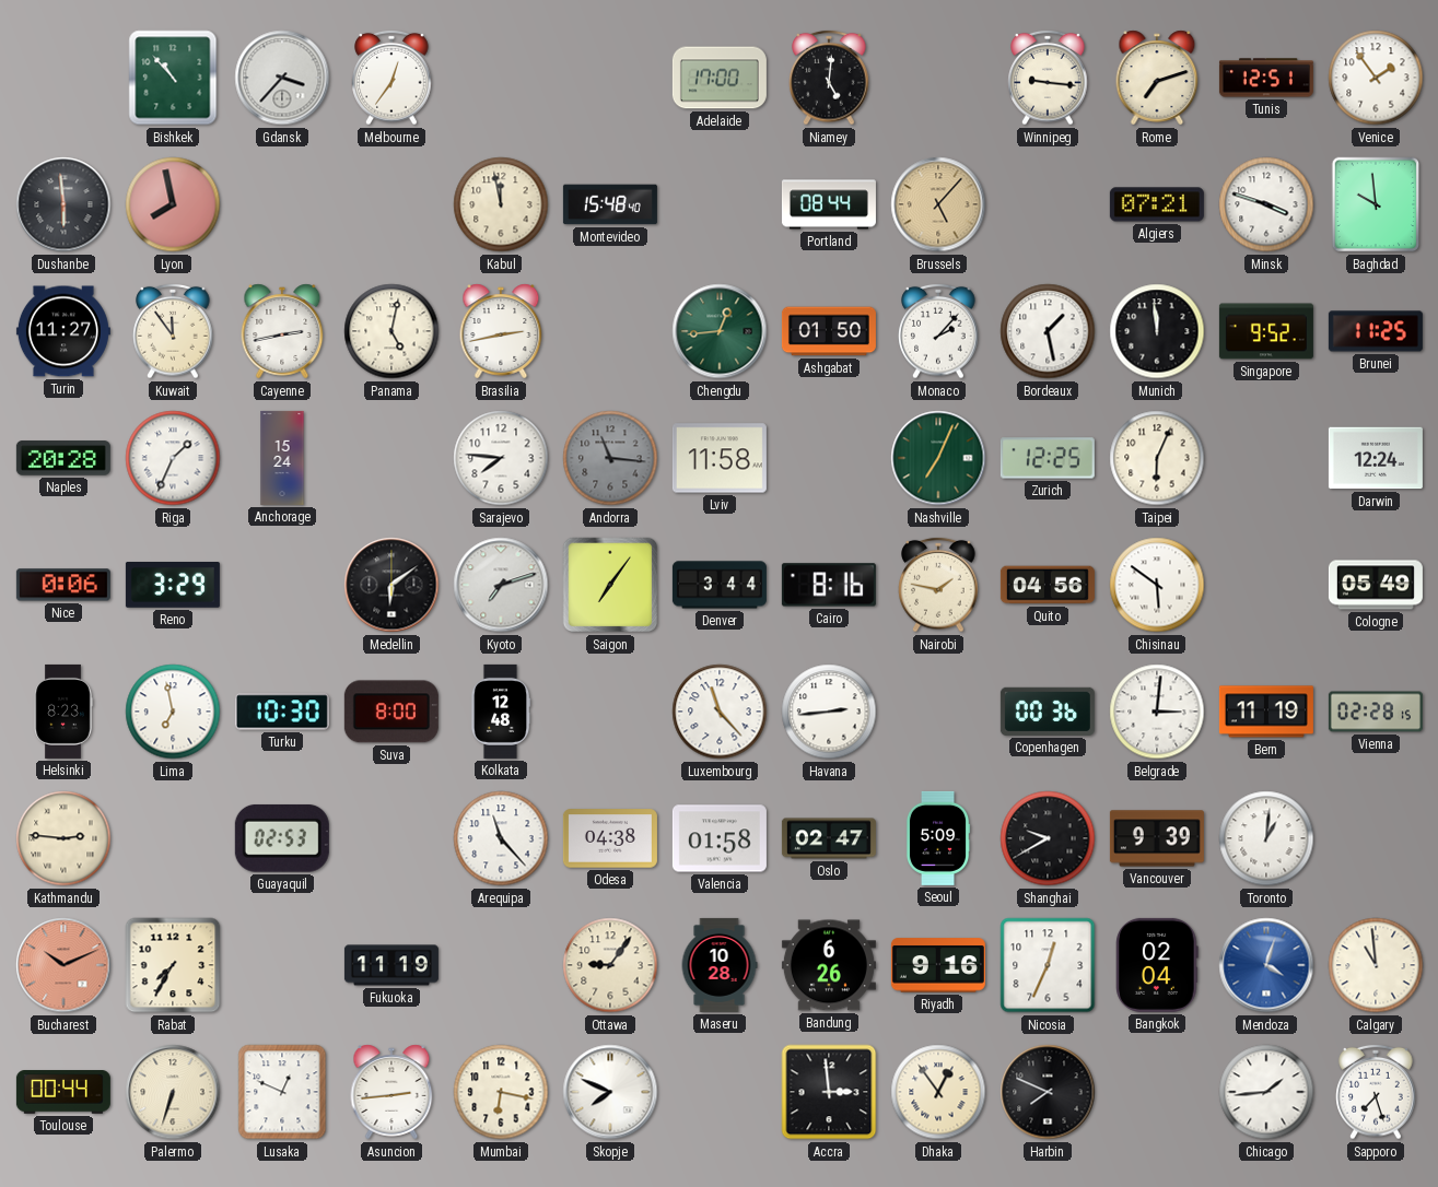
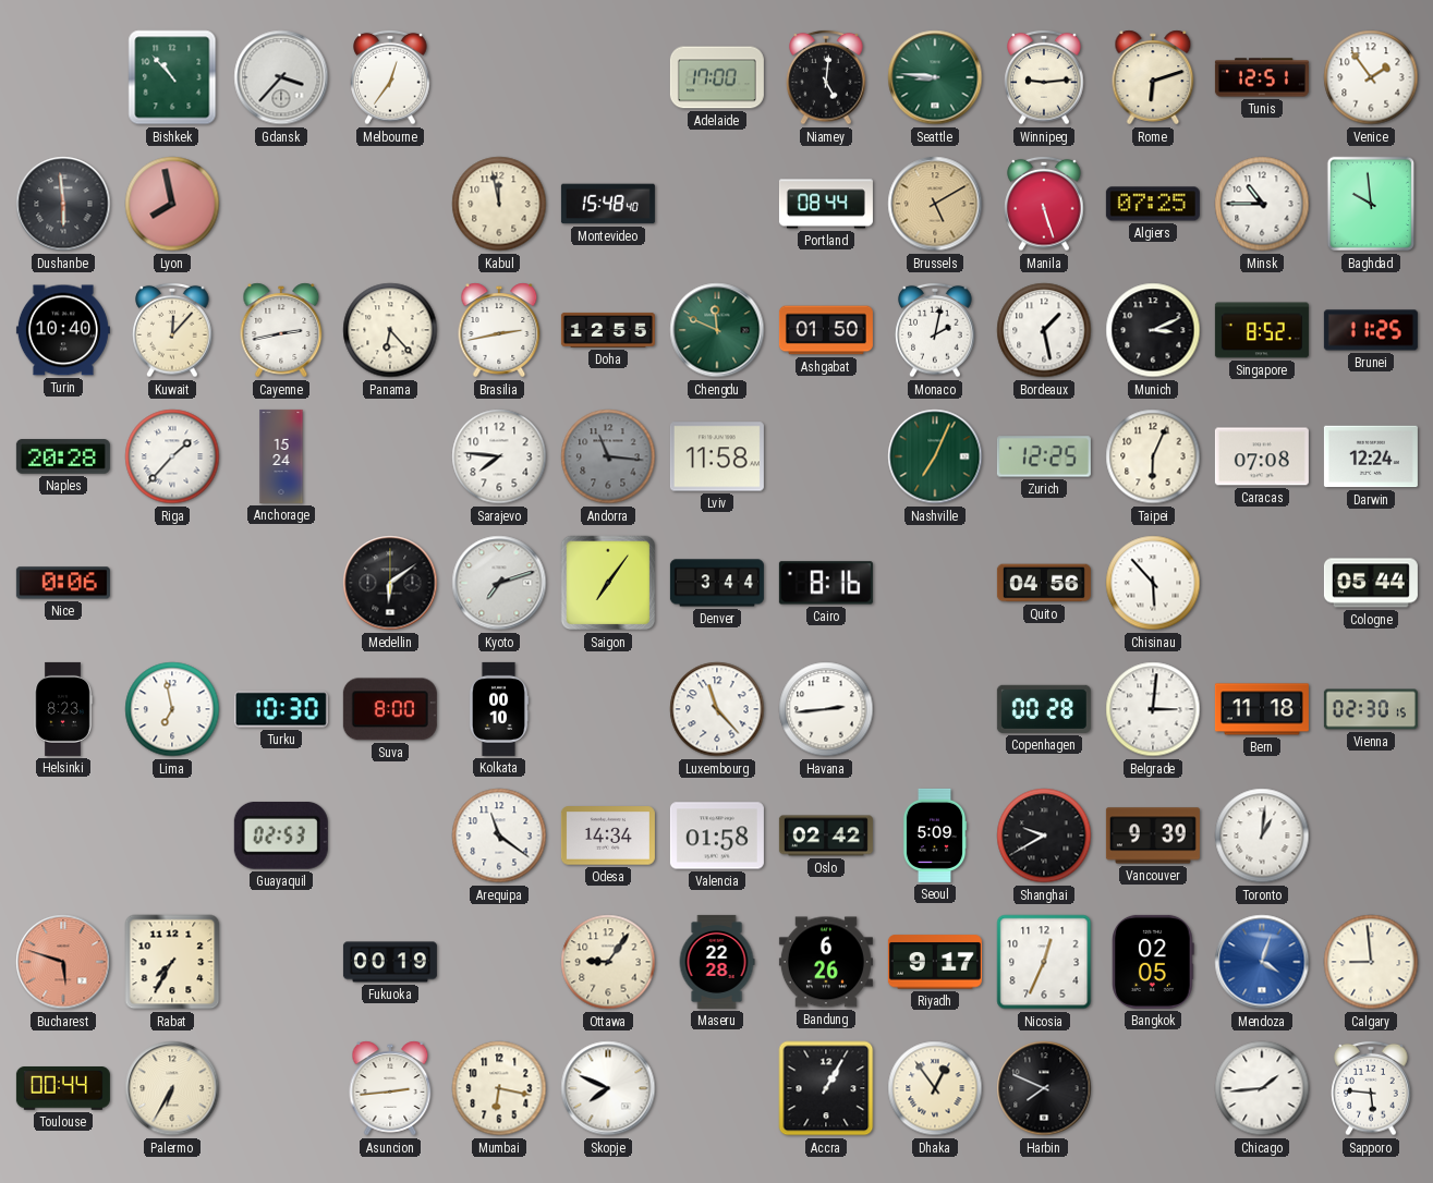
Seattle: none -> 8:46 (935, 77)
Winnipeg: 9:16 -> 9:14 (1044, 77)
Rome: 7:12 -> 6:12 (1153, 77)
Brussels: 5:07 -> 5:10 (935, 204)
Manila: none -> 5:27 (1044, 204)
Algiers: 07:21 -> 07:25 (1153, 204)
Minsk: 3:48 -> 10:45 (1262, 204)
Turin: 11:27 -> 10:40 (63, 330)
Kuwait: 11:54 -> 12:07 (172, 330)
Panama: 5:02 -> 6:23 (390, 330)
Doha: none -> 12:55 (608, 330)
Chengdu: 12:44 -> 11:49 (717, 330)
Monaco: 2:07 -> 2:02 (935, 330)
Munich: 11:59 -> 3:11 (1153, 330)
Singapore: 9:52 -> 8:52 (1262, 330)
Riga: 1:34 -> 1:37 (172, 456)
Caracas: none -> 07:08 (1262, 456)
Reno: 3:29 -> none (173, 586)
Nairobi: 1:47 -> none (938, 585)
Chisinau: 5:51 -> 5:53 (1153, 583)
Cologne: 05:49 -> 05:44 (1371, 583)
Kolkata: 12:48 -> 00:10 (499, 709)
Copenhagen: 00:36 -> 00:28 (1044, 709)
Bern: 11:19 -> 11:18 (1262, 709)
Vienna: 02:28 -> 02:30 (1371, 709)
Kathmandu: 2:46 -> none (63, 838)
Arequipa: 11:23 -> 11:21 (499, 836)
Odesa: 04:38 -> 14:34 (608, 836)
Oslo: 02:47 -> 02:42 (826, 836)
Bucharest: 10:11 -> 5:48 (63, 962)
Fukuoka: 11:19 -> 00:19 (390, 962)
Maseru: 10:28 -> 22:28 (717, 962)
Riyadh: 9:16 -> 9:17 (935, 962)
Bangkok: 02:04 -> 02:05 (1153, 962)
Calgary: 10:59 -> 8:59 (1371, 962)
Palermo: 6:33 -> 6:35 (172, 1088)
Lusaka: 12:49 -> none (282, 1092)
Accra: 2:59 -> 1:05 (826, 1088)
Sapporo: 7:27 -> 5:46 (1371, 1088)
